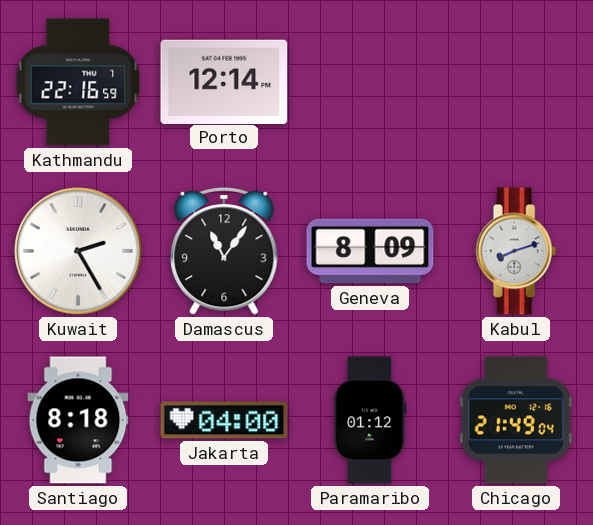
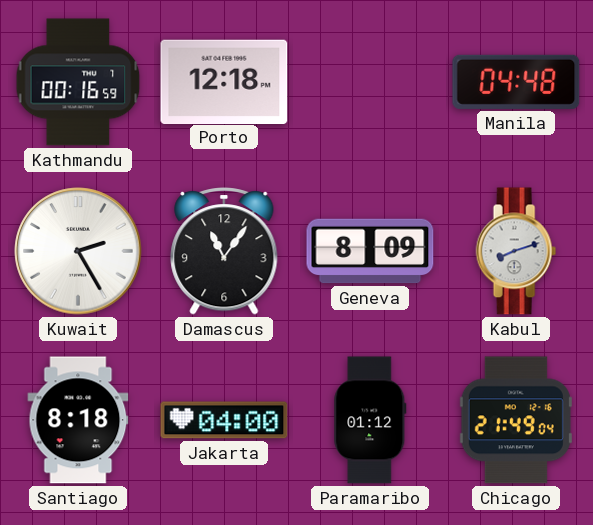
Kathmandu: 22:16 -> 00:16 (78, 82)
Porto: 12:14 -> 12:18 (224, 81)
Manila: none -> 04:48 (516, 82)
